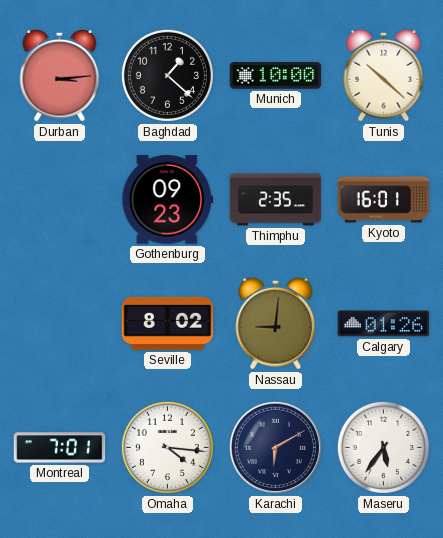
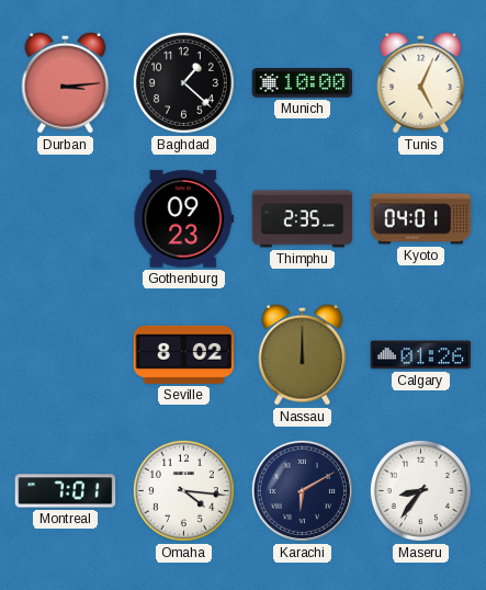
Tunis: 10:22 -> 5:04 (421, 82)
Kyoto: 16:01 -> 04:01 (421, 219)
Nassau: 9:01 -> 12:00 (303, 354)
Maseru: 5:36 -> 8:36 (420, 490)
